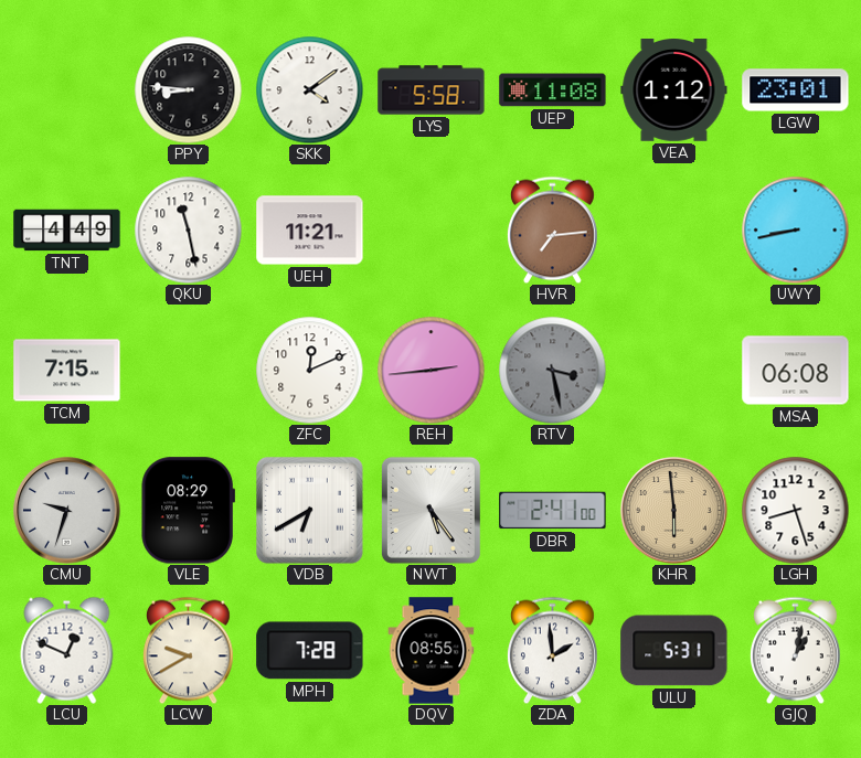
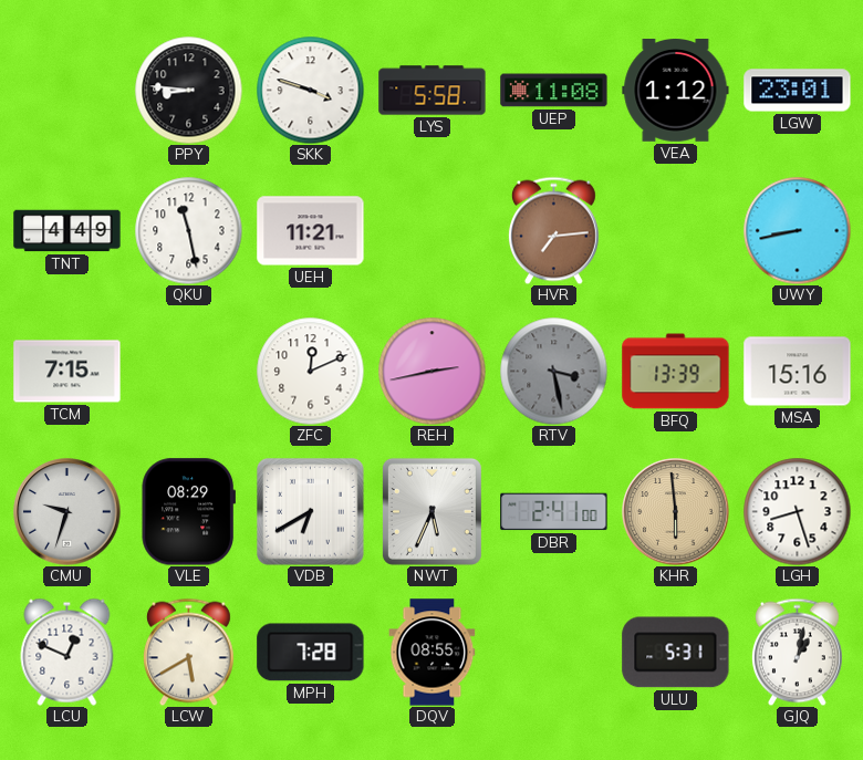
SKK: 4:09 -> 3:48 (310, 90)
REH: 2:44 -> 2:43 (431, 371)
BFQ: none -> 13:39 (676, 372)
MSA: 06:08 -> 15:16 (798, 372)
NWT: 5:24 -> 5:34 (431, 511)
LCW: 9:40 -> 5:40 (188, 652)
ZDA: 1:59 -> none (552, 650)
